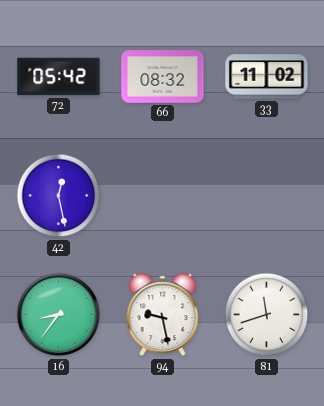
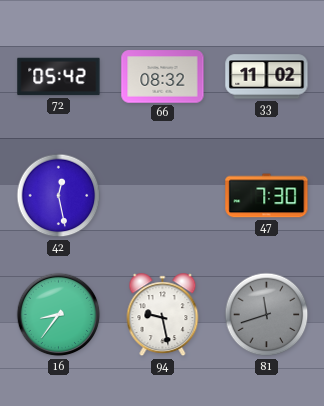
47: none -> 7:30 (267, 196)
81 dial: white -> grey (267, 315)
